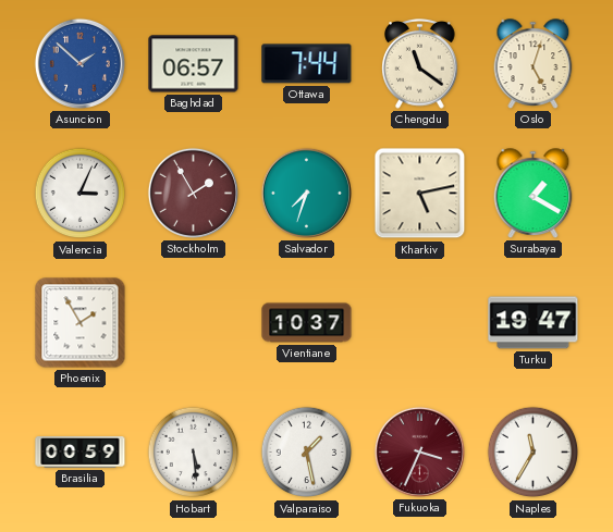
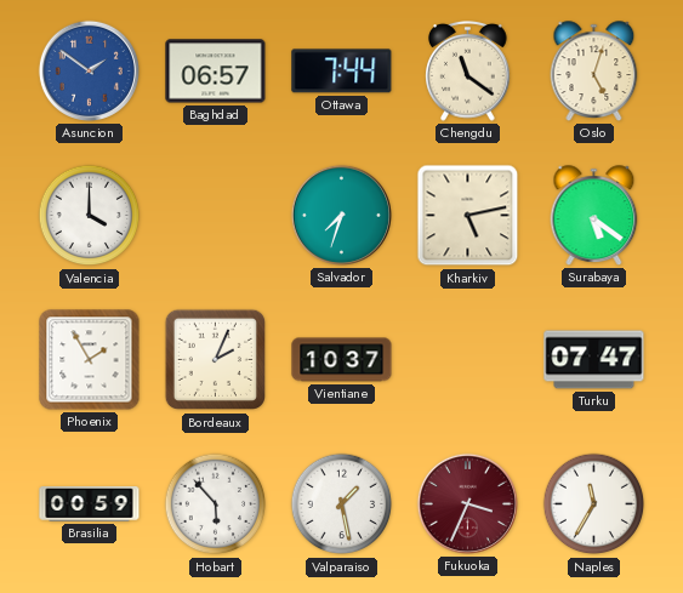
Asuncion: 1:52 -> 1:51 (89, 70)
Valencia: 3:04 -> 4:00 (90, 216)
Stockholm: 1:55 -> none (193, 193)
Surabaya: 1:20 -> 5:21 (594, 216)
Bordeaux: none -> 2:04 (216, 360)
Turku: 19:47 -> 07:47 (594, 360)
Hobart: 5:29 -> 5:53 (216, 504)
